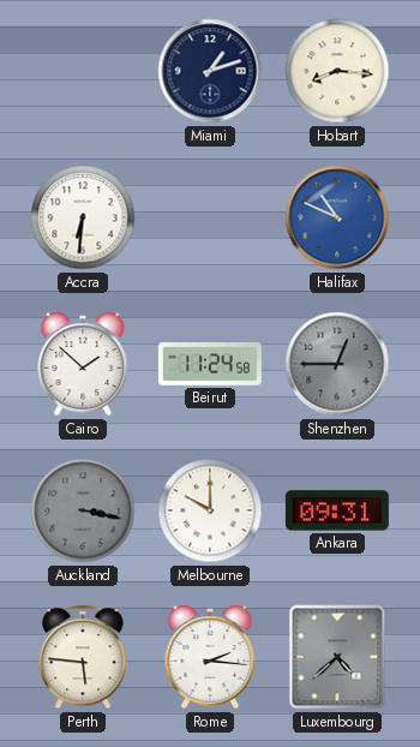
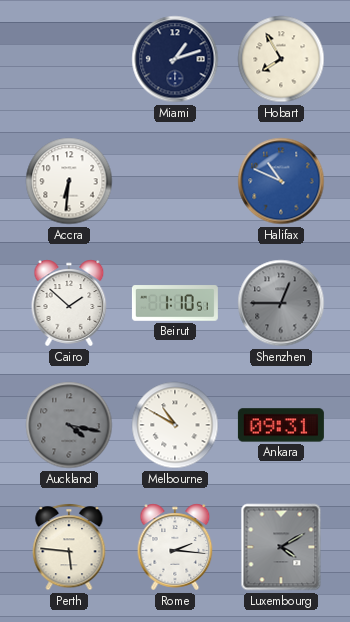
Hobart: 8:16 -> 7:55 (281, 59)
Beirut: 11:24 -> 1:10 (175, 303)
Auckland: 3:17 -> 4:17 (69, 425)
Melbourne: 10:00 -> 10:50 (175, 425)
Luxembourg: 4:38 -> 4:10 (281, 547)
